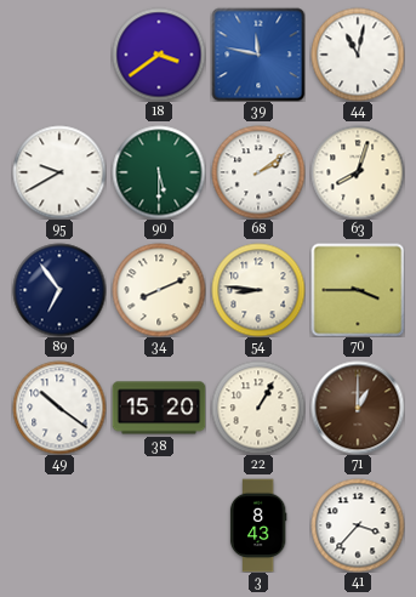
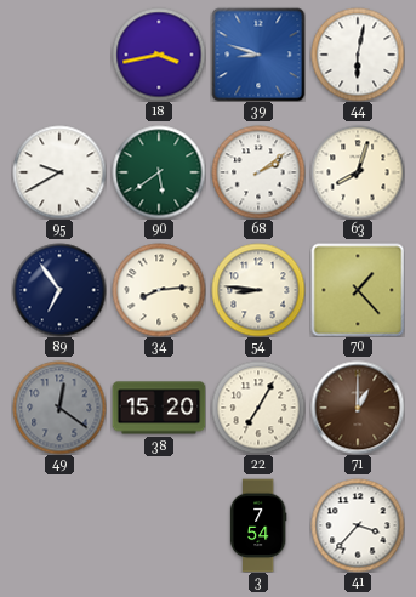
18: 3:39 -> 3:43 (159, 55)
39: 11:47 -> 8:48 (258, 55)
44: 11:02 -> 6:02 (358, 55)
90: 5:30 -> 5:39 (159, 172)
34: 8:11 -> 8:14 (159, 290)
70: 3:45 -> 1:23 (358, 290)
49: 10:21 -> 12:21 (59, 408)
49 dial: white -> grey (59, 408)
22: 1:05 -> 7:05 (258, 408)
3: 8:43 -> 7:54 (258, 525)
